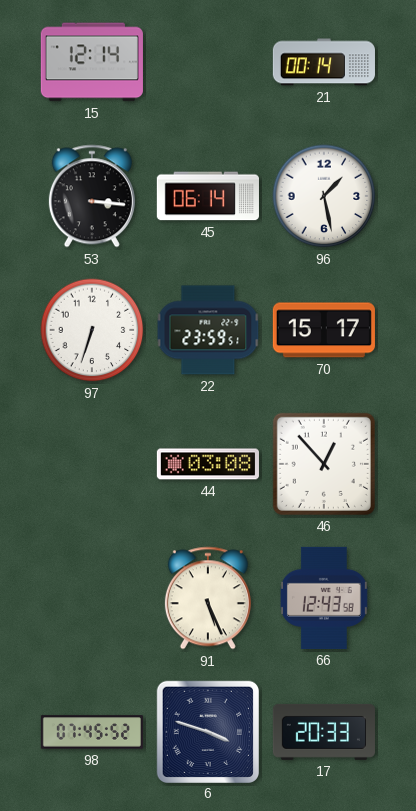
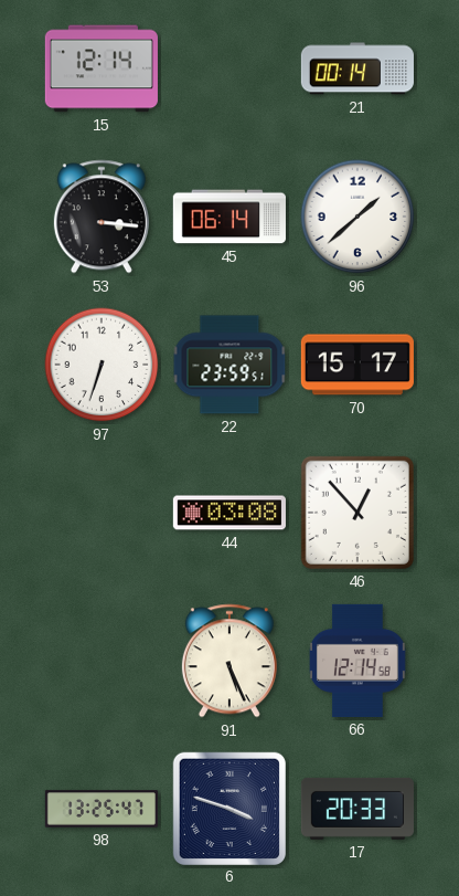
96: 1:28 -> 1:38 (357, 217)
66: 12:43 -> 12:14 (357, 661)
98: 07:45 -> 13:25 (102, 809)
